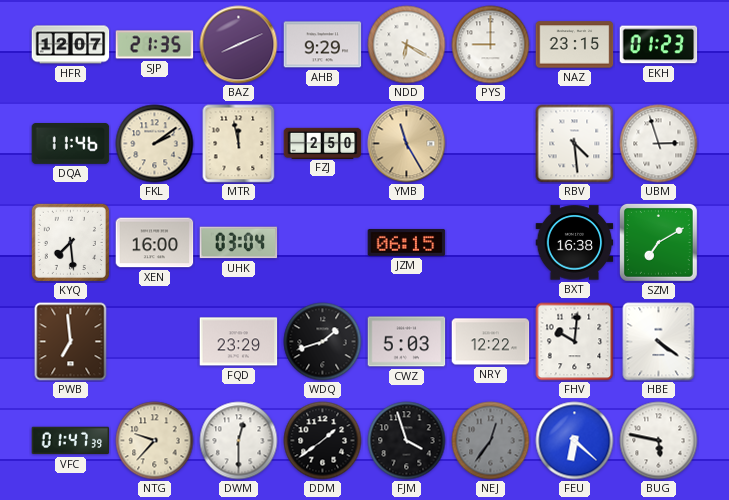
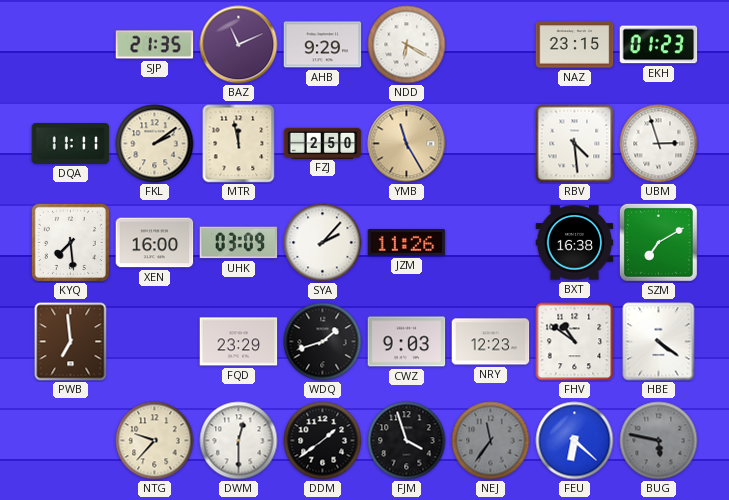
HFR: 12:07 -> none (71, 45)
BAZ: 8:11 -> 11:11 (239, 45)
PYS: 9:00 -> none (491, 45)
DQA: 11:46 -> 11:11 (71, 144)
UHK: 03:04 -> 03:09 (239, 243)
SYA: none -> 2:07 (323, 243)
JZM: 06:15 -> 11:26 (407, 242)
CWZ: 5:03 -> 9:03 (407, 342)
NRY: 12:22 -> 12:23 (491, 342)
FHV: 10:01 -> 10:51 (575, 342)
VFC: 01:47 -> none (71, 441)
NEJ: 12:36 -> 11:36 (491, 441)
BUG dial: white -> grey (659, 441)
